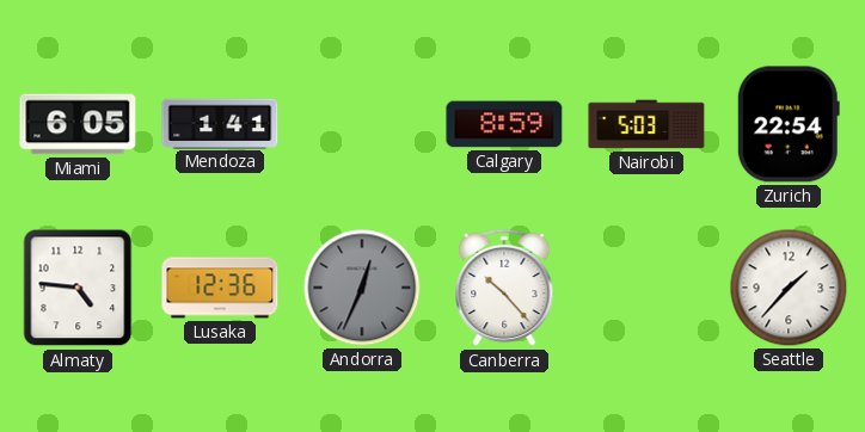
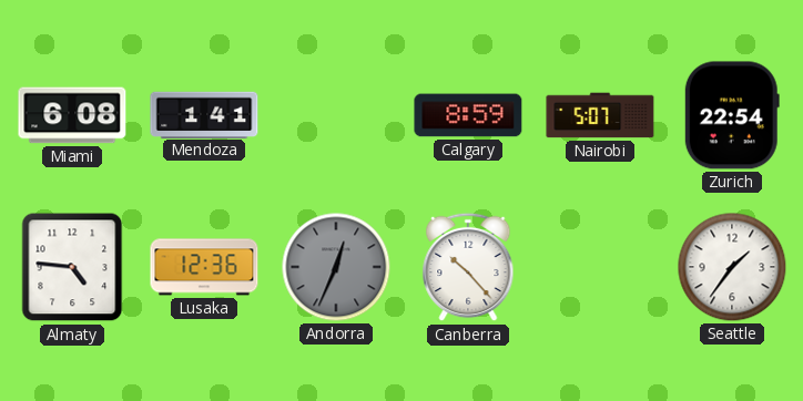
Miami: 6:05 -> 6:08 (72, 115)
Nairobi: 5:03 -> 5:07 (600, 115)
Seattle: 1:37 -> 1:36 (732, 267)
